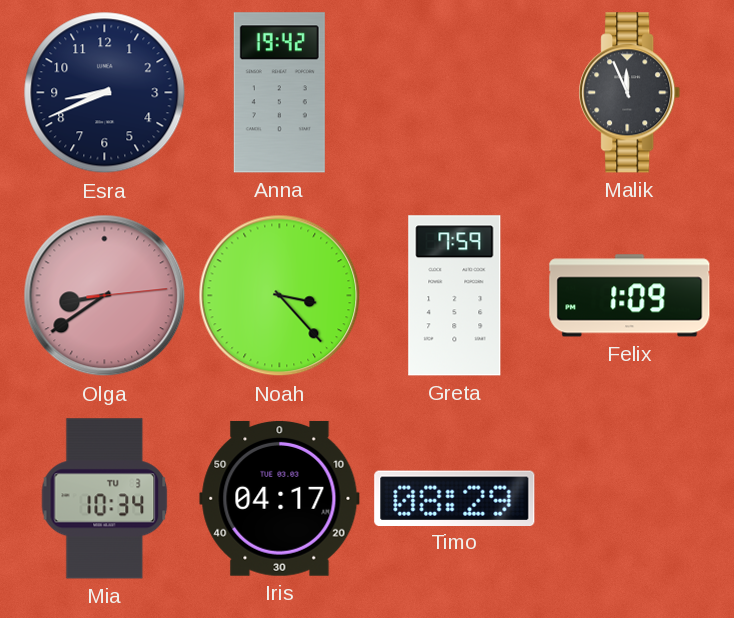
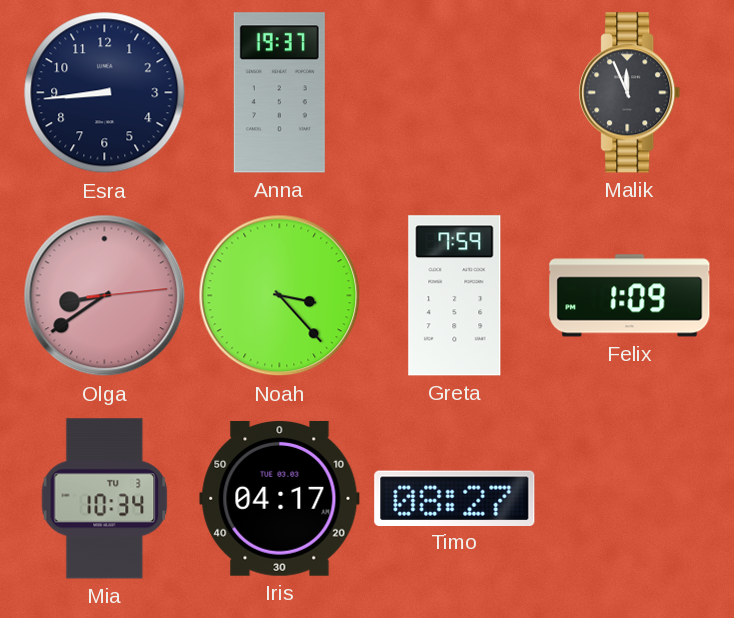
Esra: 8:41 -> 8:44 (105, 93)
Anna: 19:42 -> 19:37 (279, 93)
Timo: 08:29 -> 08:27 (455, 498)
